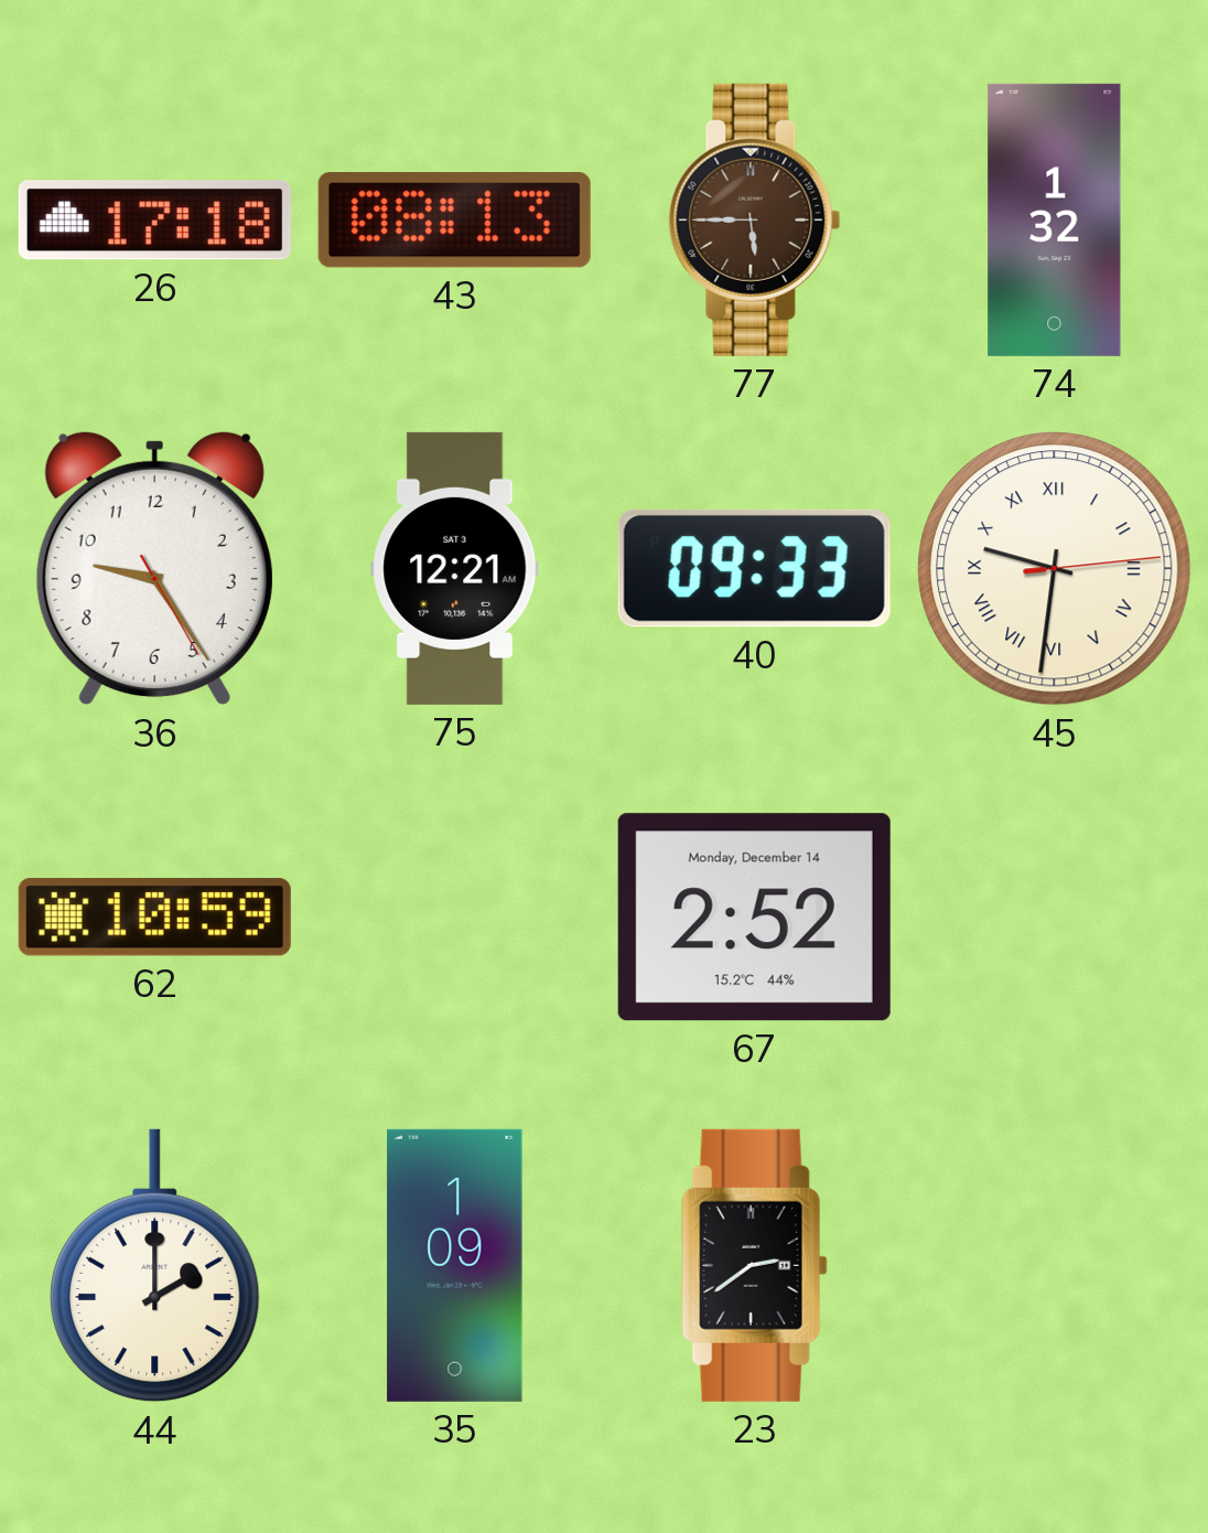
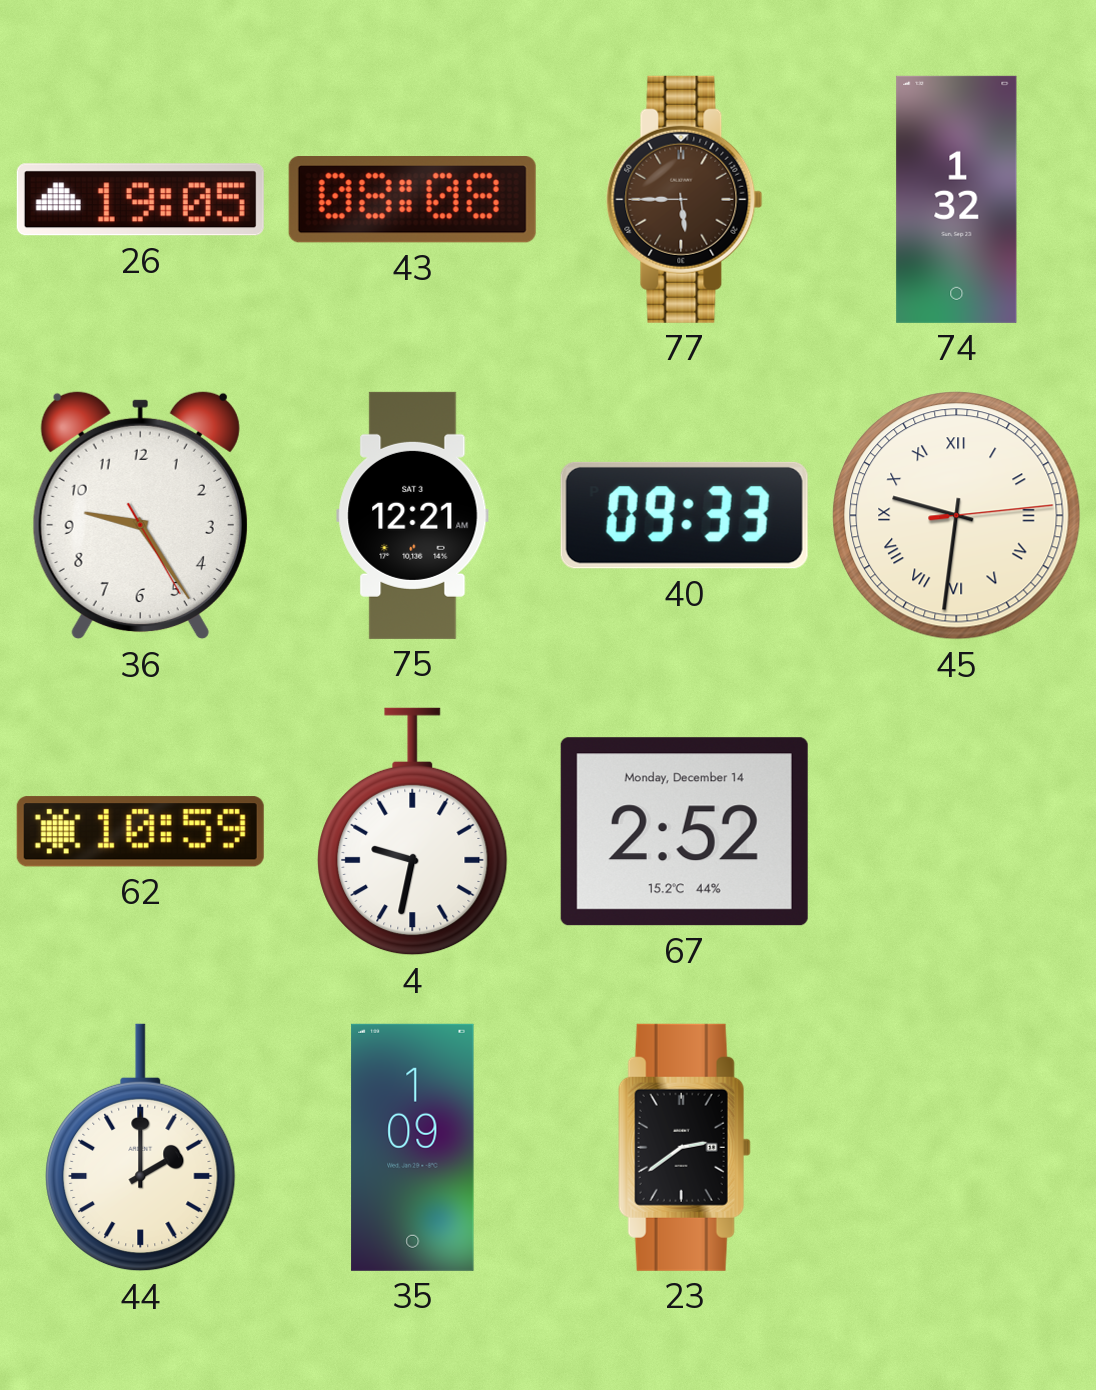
26: 17:18 -> 19:05 (140, 200)
43: 08:13 -> 08:08 (412, 199)
4: none -> 9:32 (413, 832)
